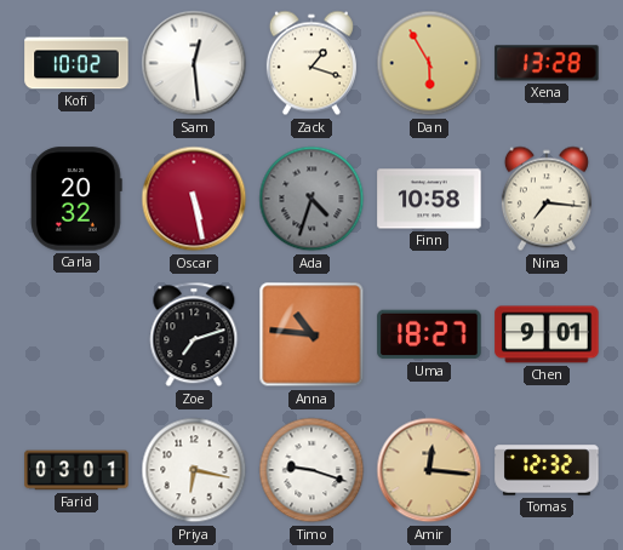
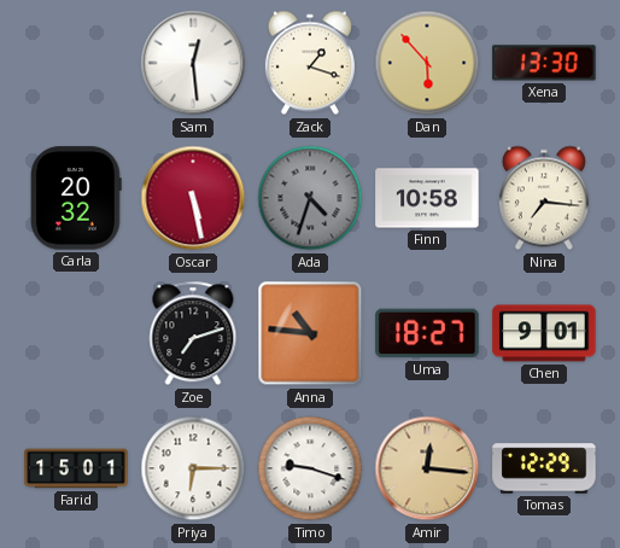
Kofi: 10:02 -> none (76, 63)
Dan: 5:55 -> 5:53 (427, 63)
Xena: 13:28 -> 13:30 (544, 63)
Farid: 03:01 -> 15:01 (76, 468)
Priya: 6:17 -> 6:15 (193, 468)
Tomas: 12:32 -> 12:29 (544, 468)
